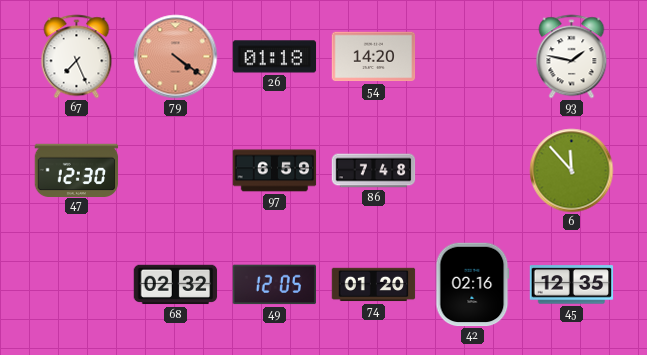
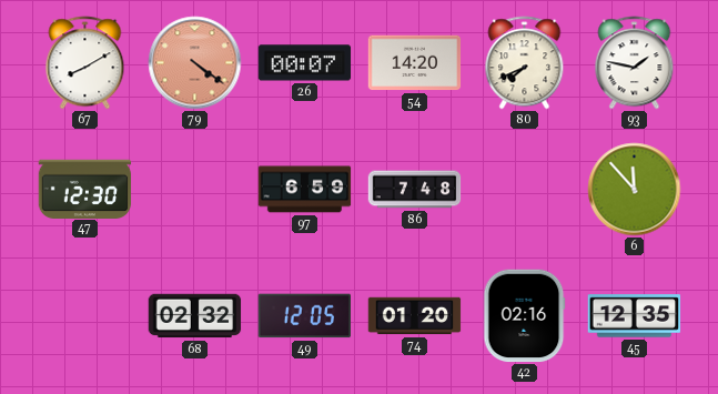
67: 7:26 -> 8:10 (85, 63)
26: 01:18 -> 00:07 (305, 63)
80: none -> 7:41 (525, 63)
